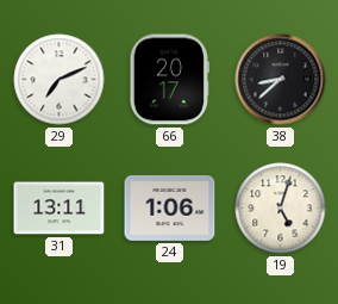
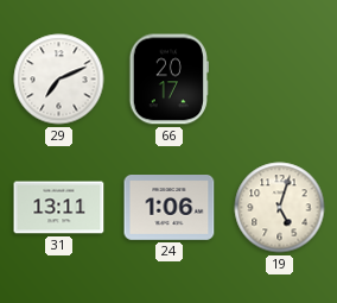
38: 8:38 -> none (281, 80)
